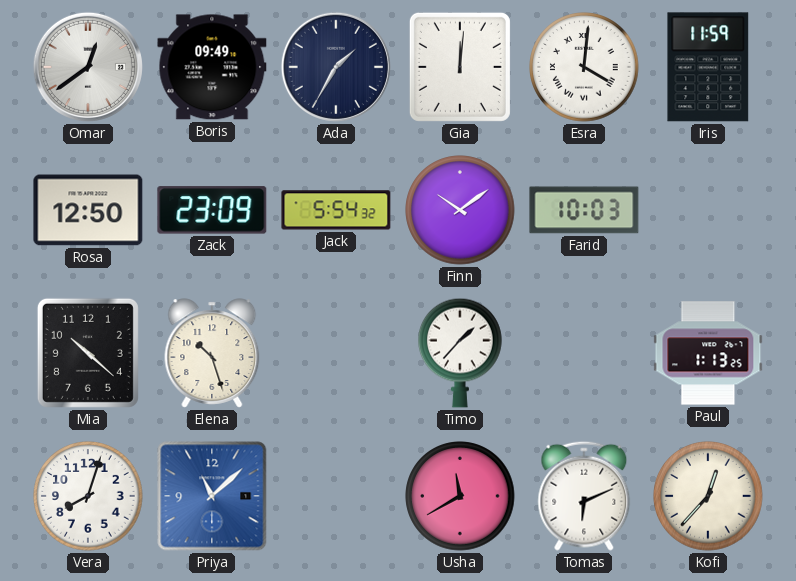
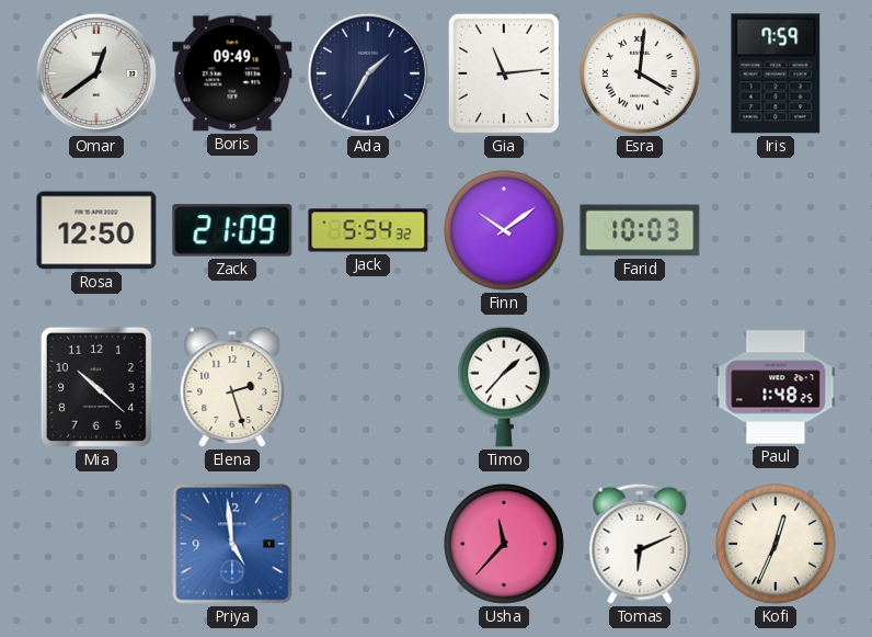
Gia: 12:01 -> 11:14 (504, 73)
Iris: 11:59 -> 7:59 (776, 73)
Zack: 23:09 -> 21:09 (232, 230)
Elena: 10:27 -> 2:27 (232, 387)
Paul: 1:13 -> 1:48 (776, 387)
Vera: 8:03 -> none (88, 496)
Priya: 11:08 -> 4:59 (232, 544)
Usha: 11:40 -> 11:37 (504, 544)
Kofi: 12:37 -> 12:34 (776, 544)
